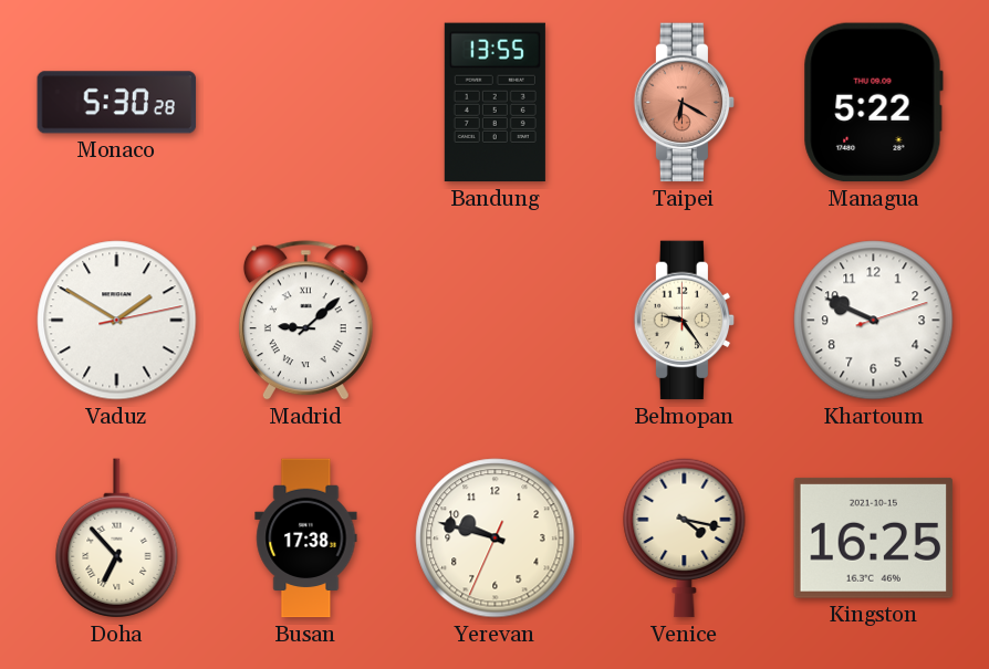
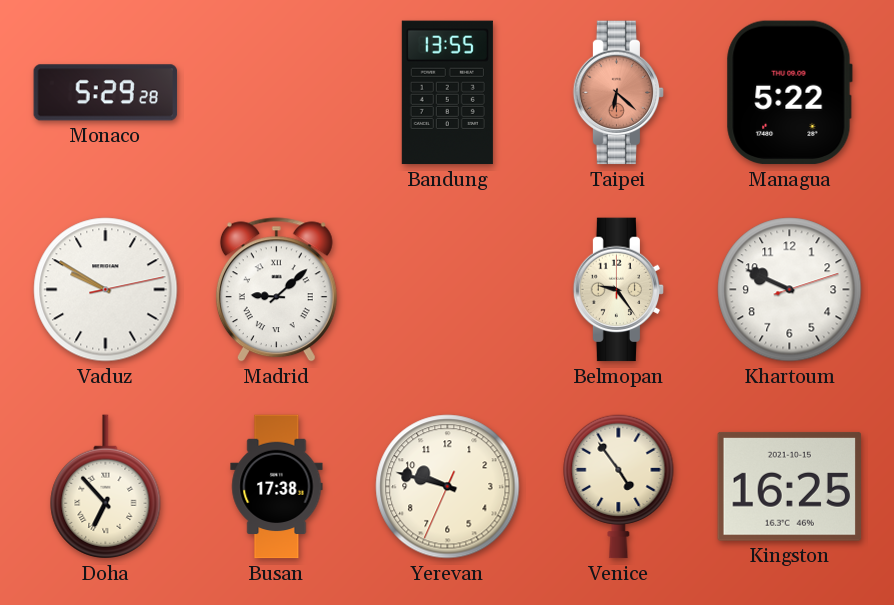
Monaco: 5:30 -> 5:29 (106, 93)
Taipei: 6:20 -> 6:22 (619, 93)
Vaduz: 1:50 -> 9:50 (106, 290)
Venice: 4:17 -> 4:54 (619, 486)
